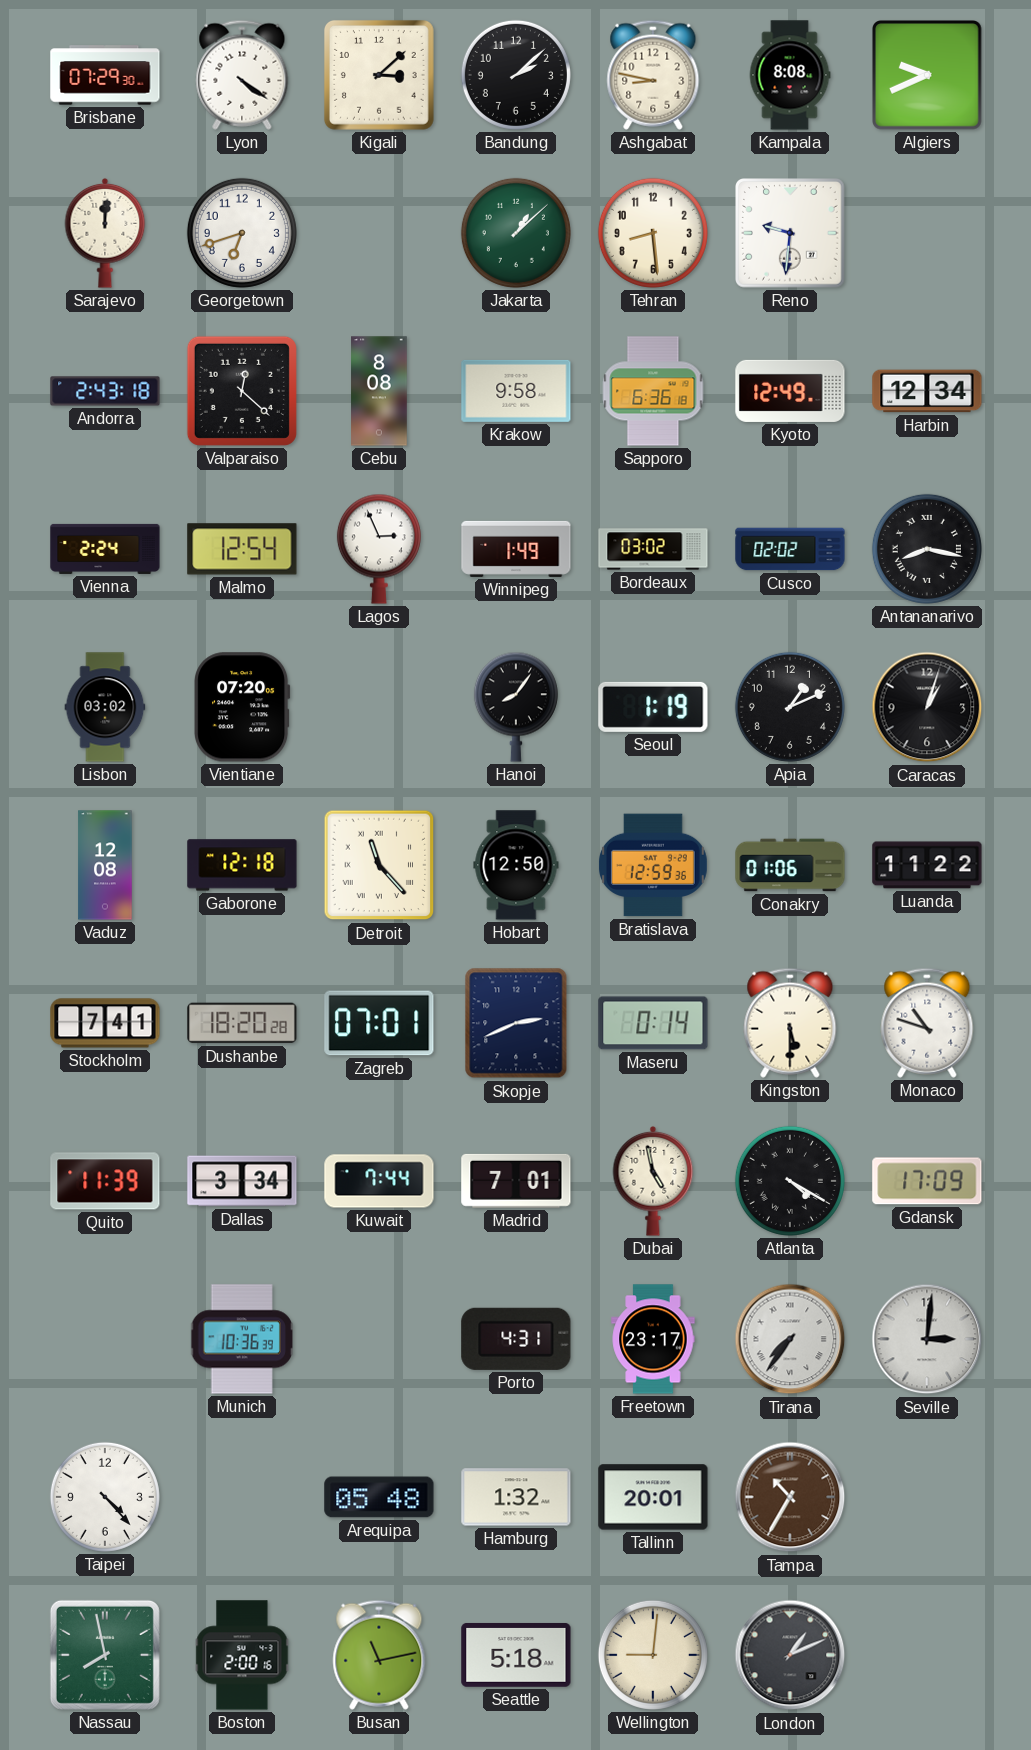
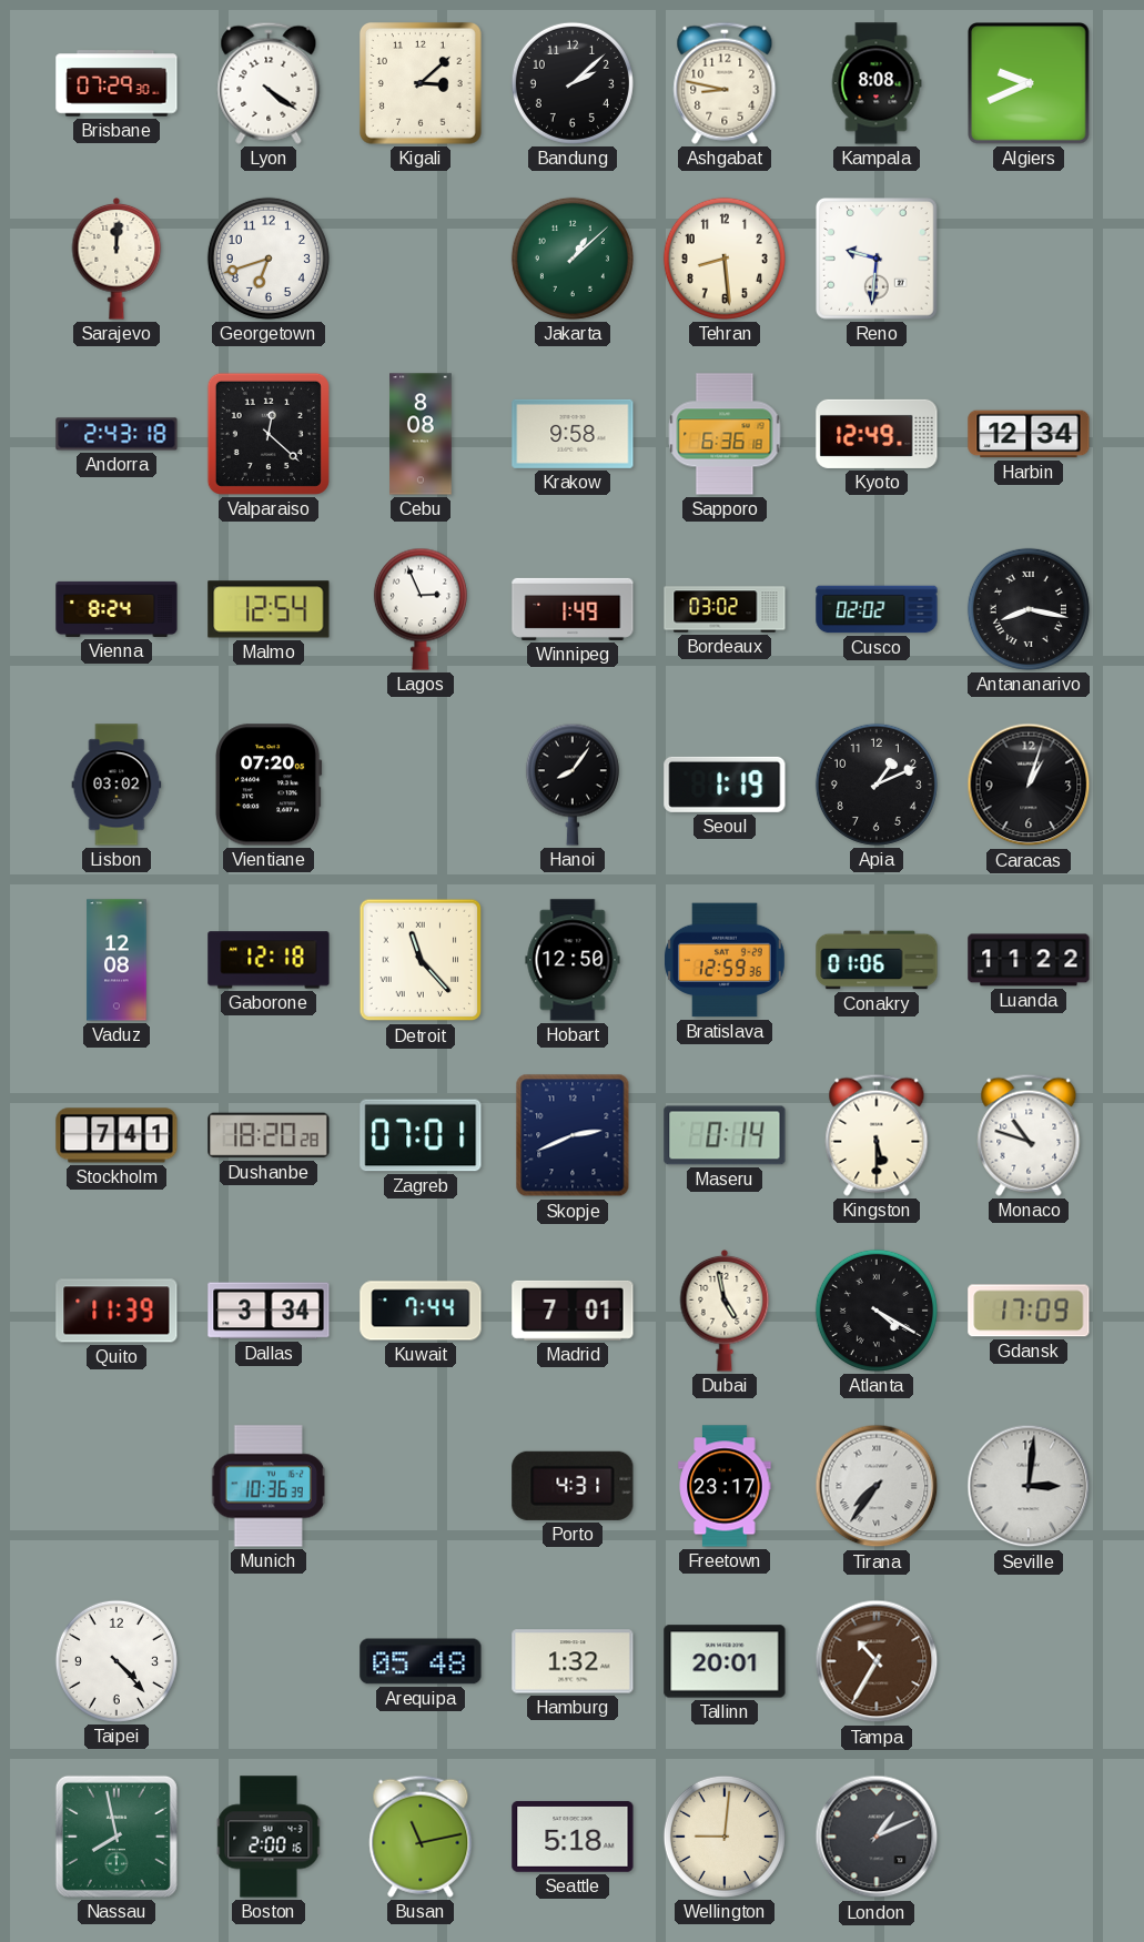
Vienna: 2:24 -> 8:24 (117, 609)
